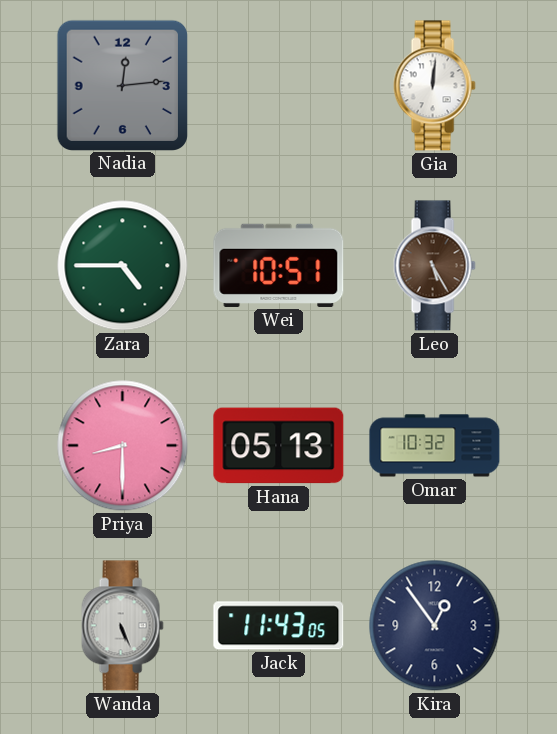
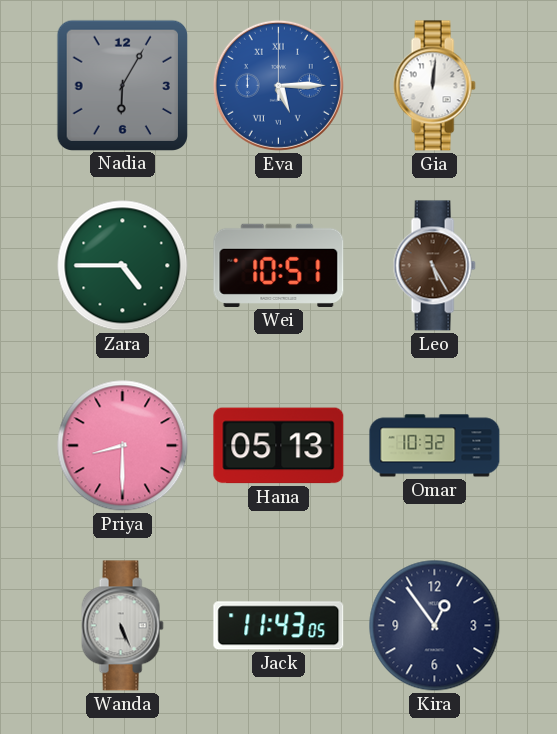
Nadia: 12:14 -> 6:05 (122, 85)
Eva: none -> 5:15 (278, 85)
